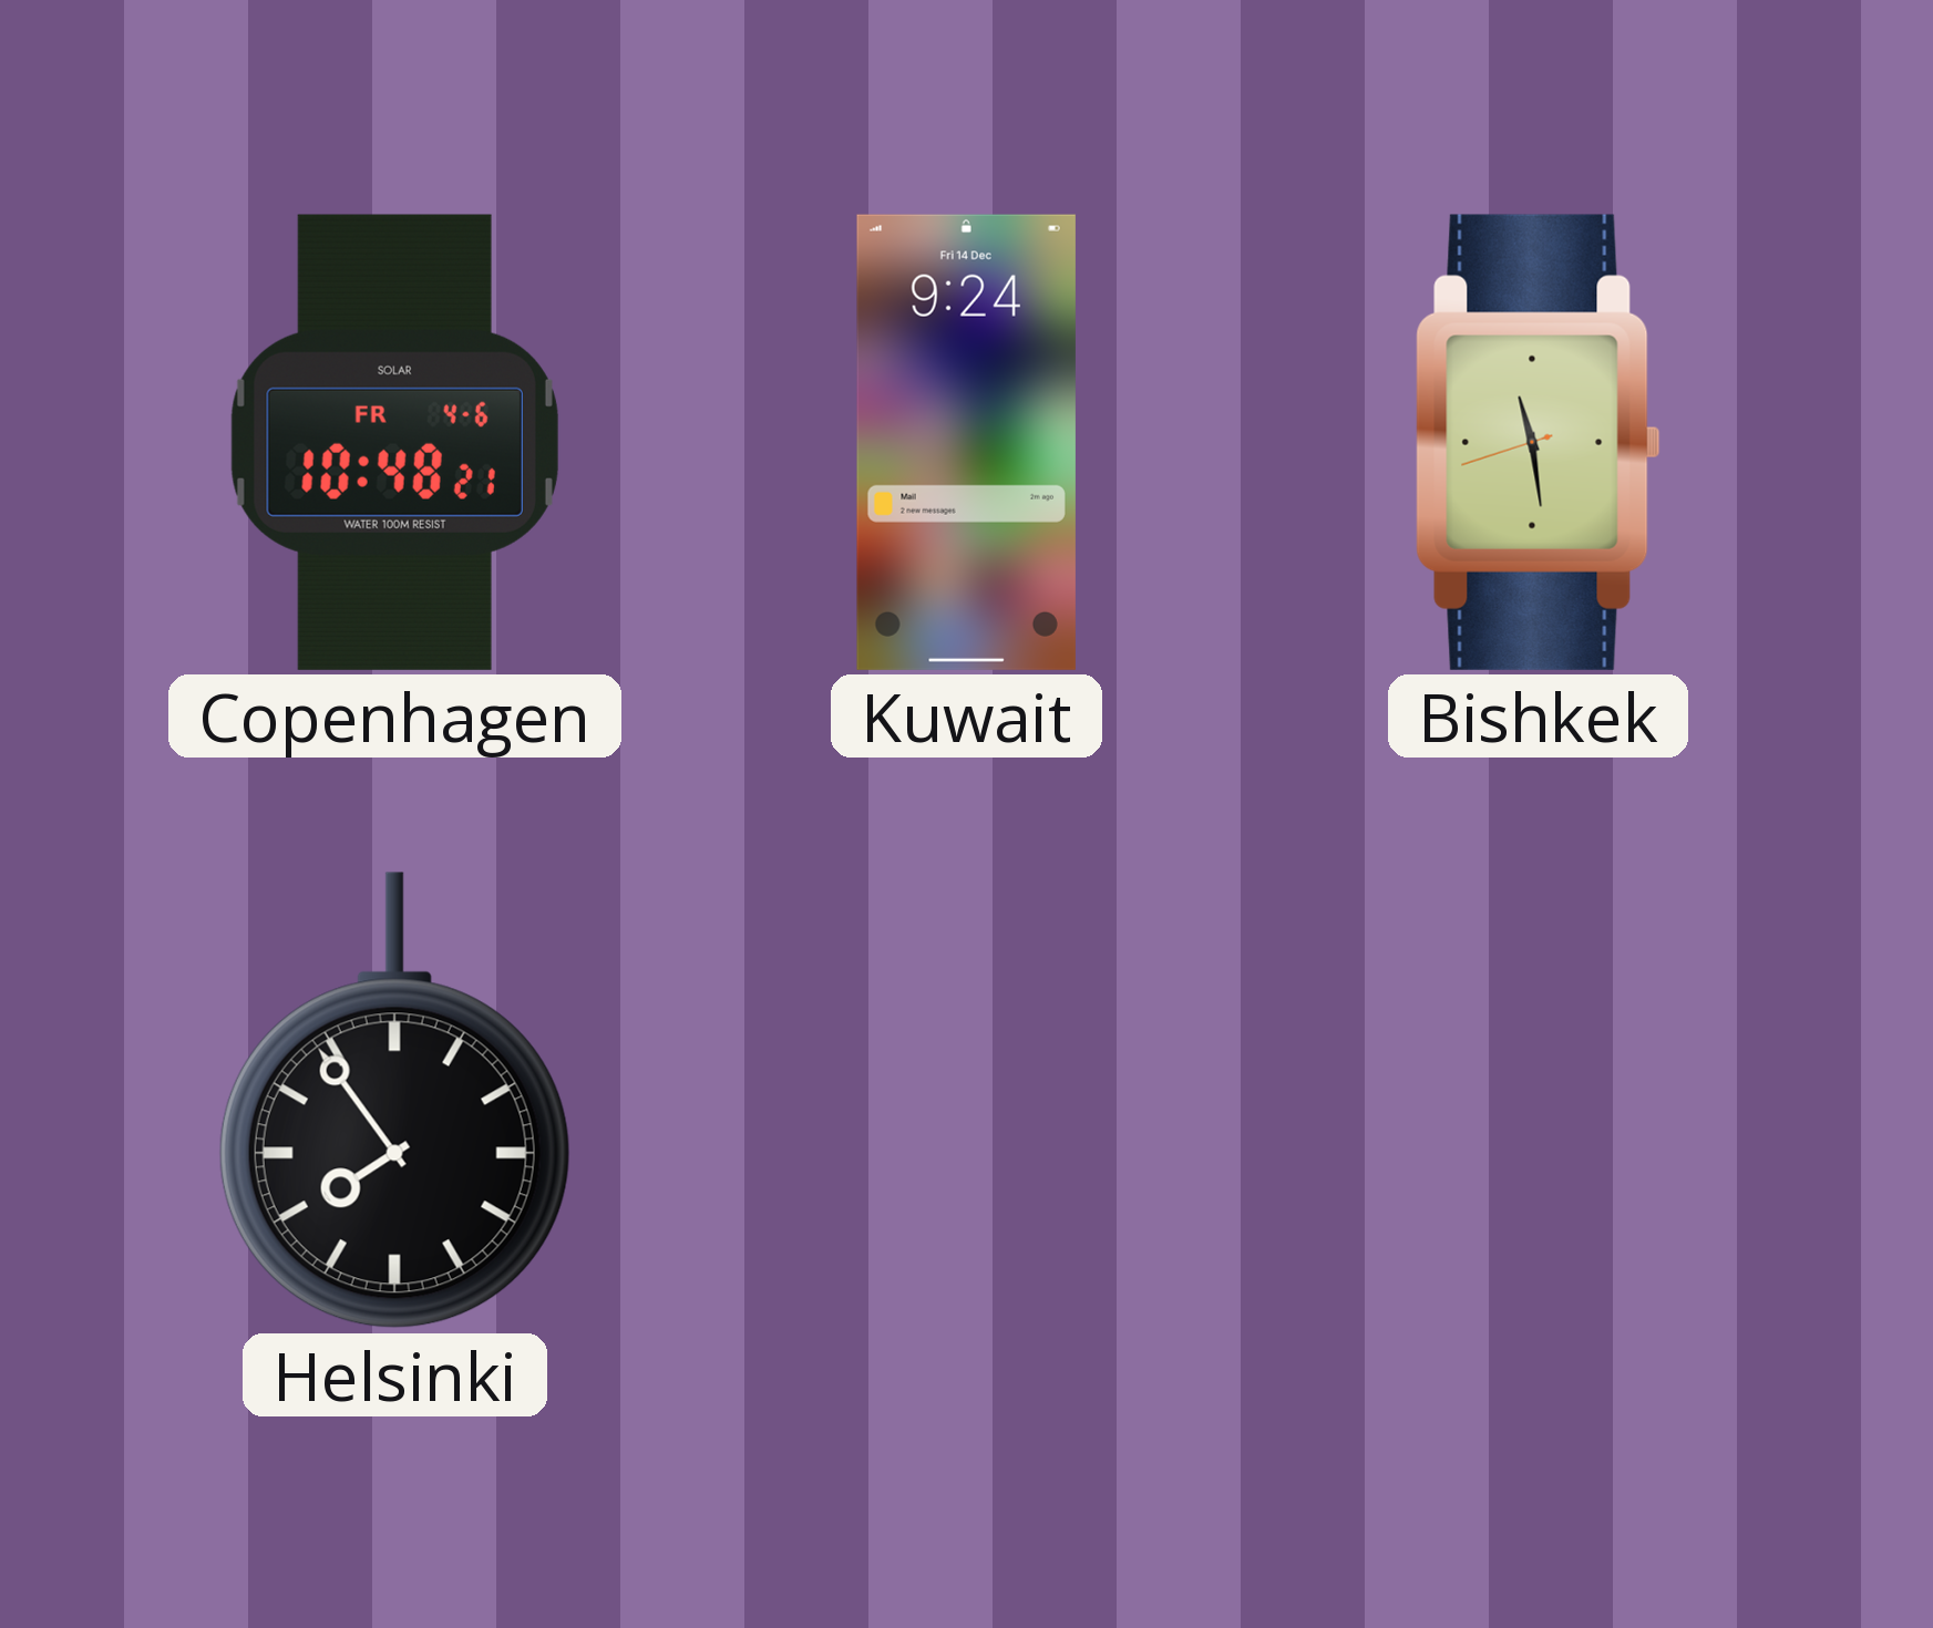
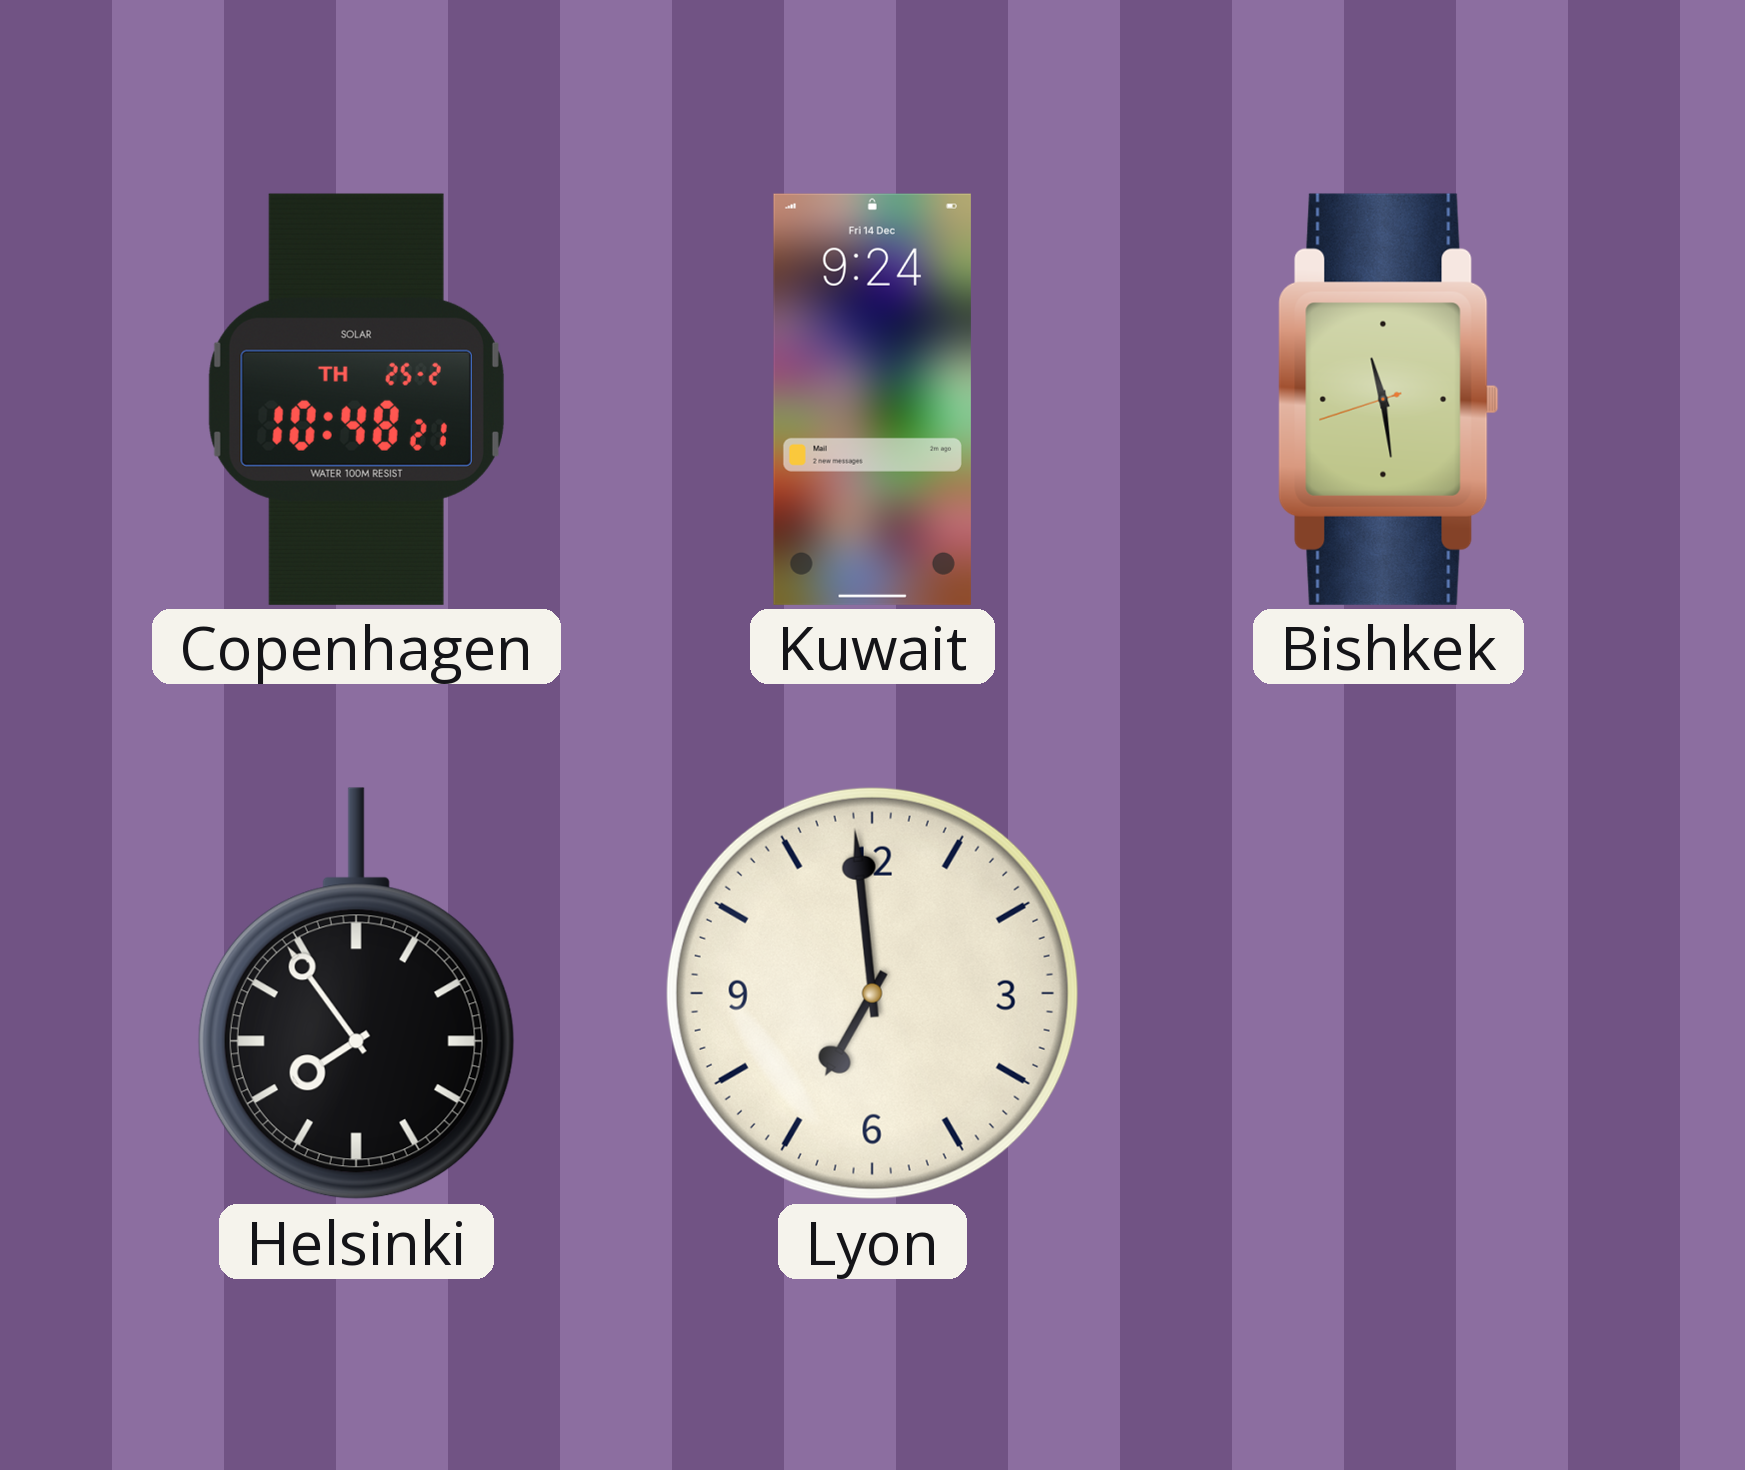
Copenhagen date: FR 4-6 -> TH 25-2 (356, 399)
Lyon: none -> 6:59 (872, 993)
